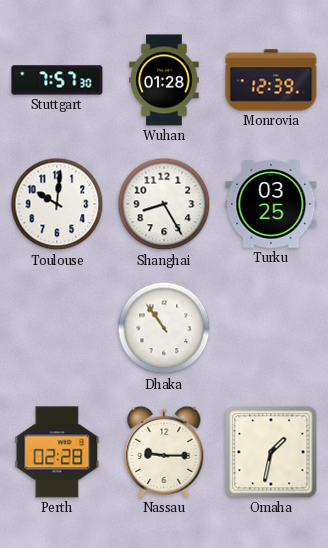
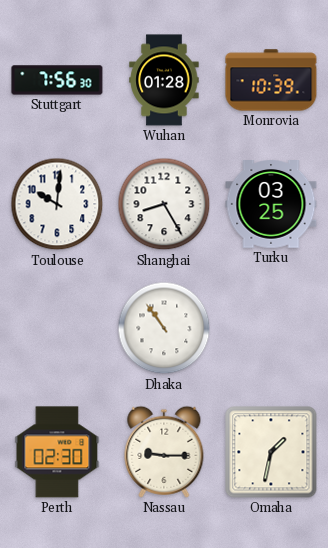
Stuttgart: 7:57 -> 7:56 (57, 80)
Monrovia: 12:39 -> 10:39 (271, 80)
Perth: 02:28 -> 02:30 (57, 452)
